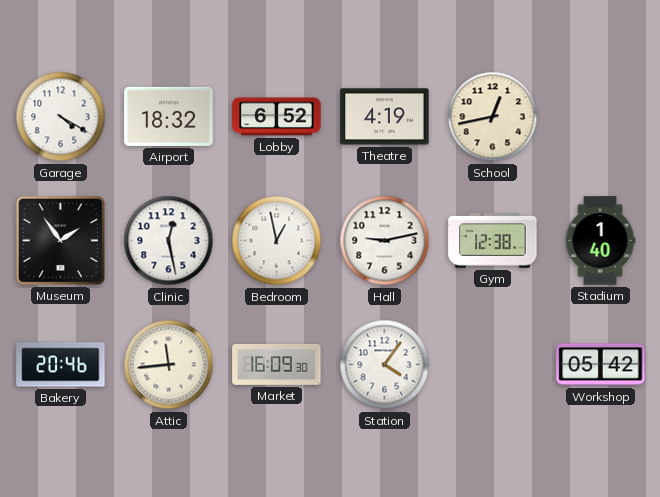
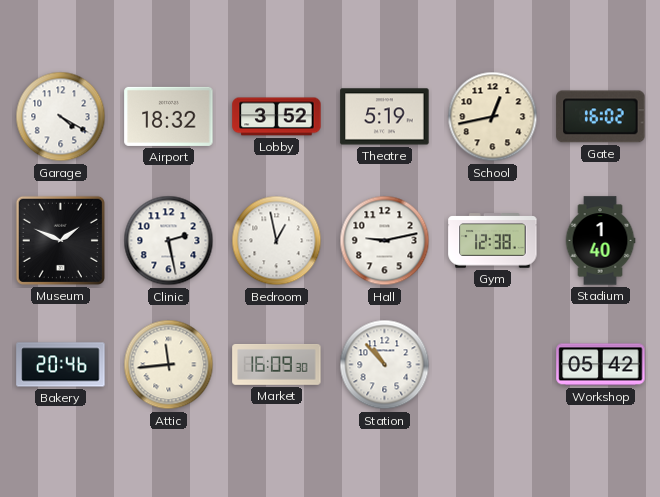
Lobby: 6:52 -> 3:52 (277, 117)
Theatre: 4:19 -> 5:19 (385, 117)
Gate: none -> 16:02 (601, 117)
Museum: 1:54 -> 1:49 (60, 240)
Clinic: 12:28 -> 2:28 (169, 241)
Station: 4:06 -> 10:53 (385, 365)
